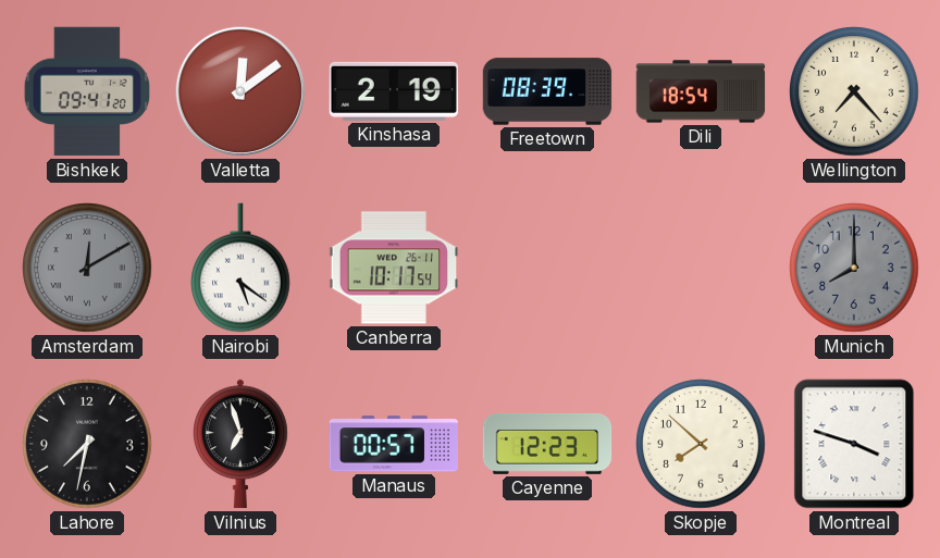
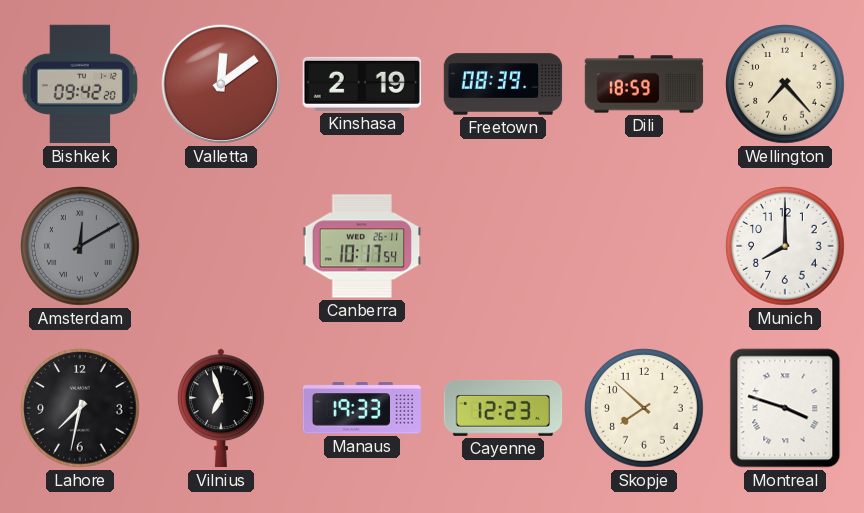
Bishkek: 09:41 -> 09:42 (80, 84)
Dili: 18:54 -> 18:59 (644, 84)
Nairobi: 5:21 -> none (242, 268)
Munich dial: grey -> white (785, 246)
Manaus: 00:57 -> 19:33 (361, 408)
